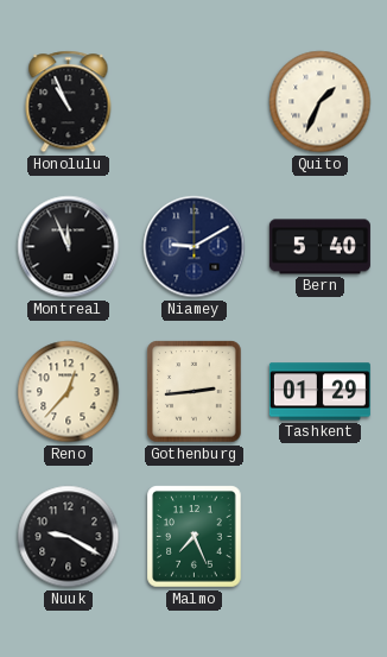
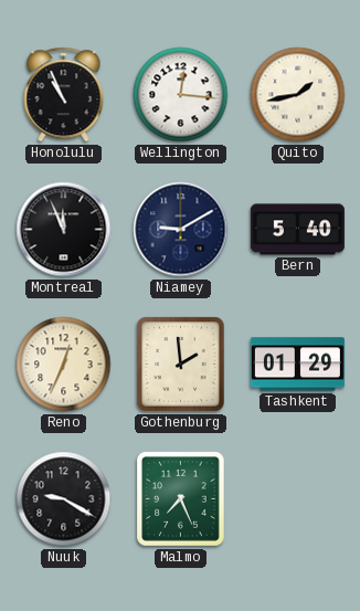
Wellington: none -> 12:16 (181, 95)
Quito: 1:34 -> 1:43 (298, 95)
Reno: 12:37 -> 12:34 (64, 365)
Gothenburg: 2:44 -> 1:59 (181, 365)
